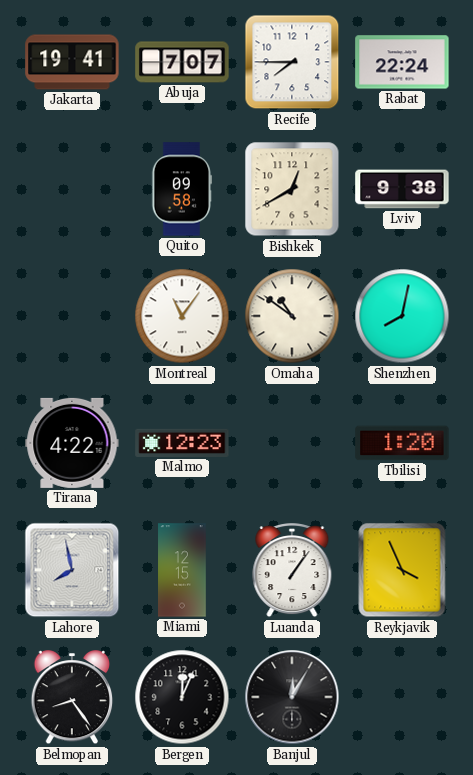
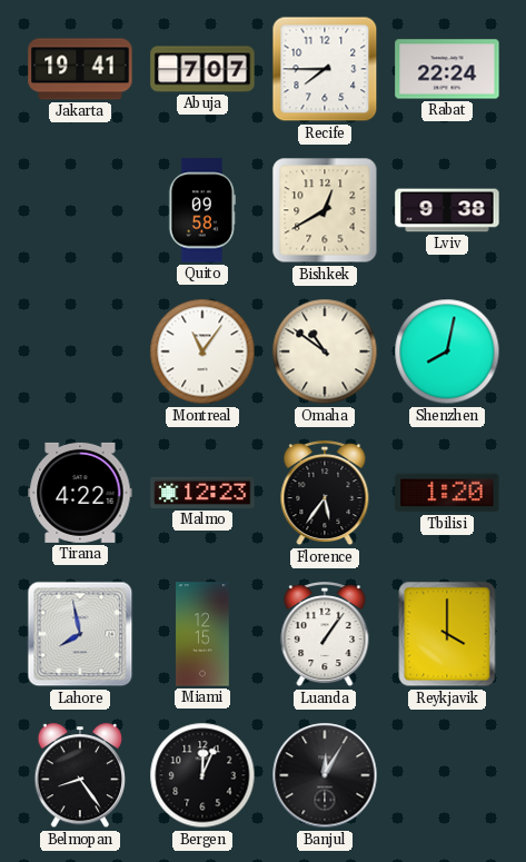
Florence: none -> 5:36 (325, 494)
Reykjavik: 3:56 -> 4:00 (447, 634)
